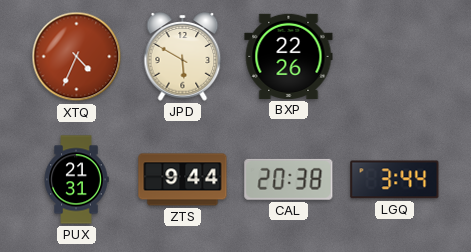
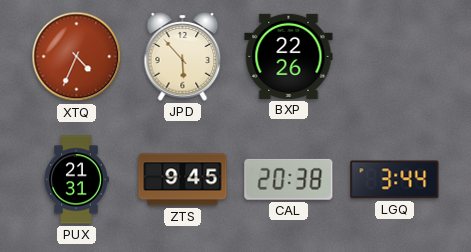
JPD: 5:50 -> 5:53 (183, 57)
ZTS: 9:44 -> 9:45 (183, 180)
